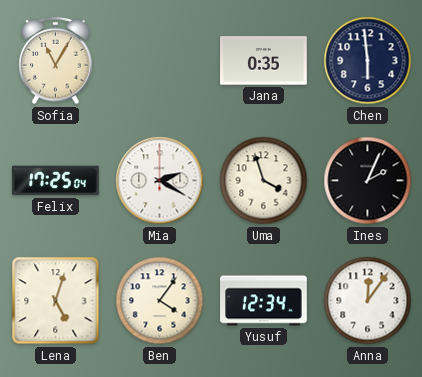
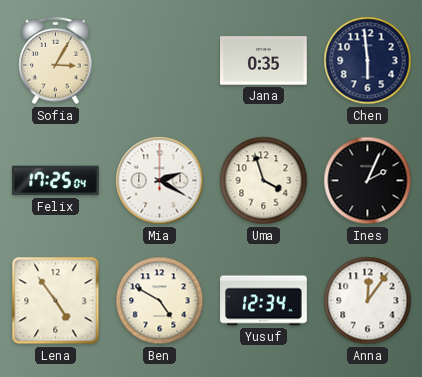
Sofia: 11:05 -> 3:05 (56, 61)
Lena: 5:03 -> 4:54 (56, 301)
Ben: 4:06 -> 4:50 (160, 301)
